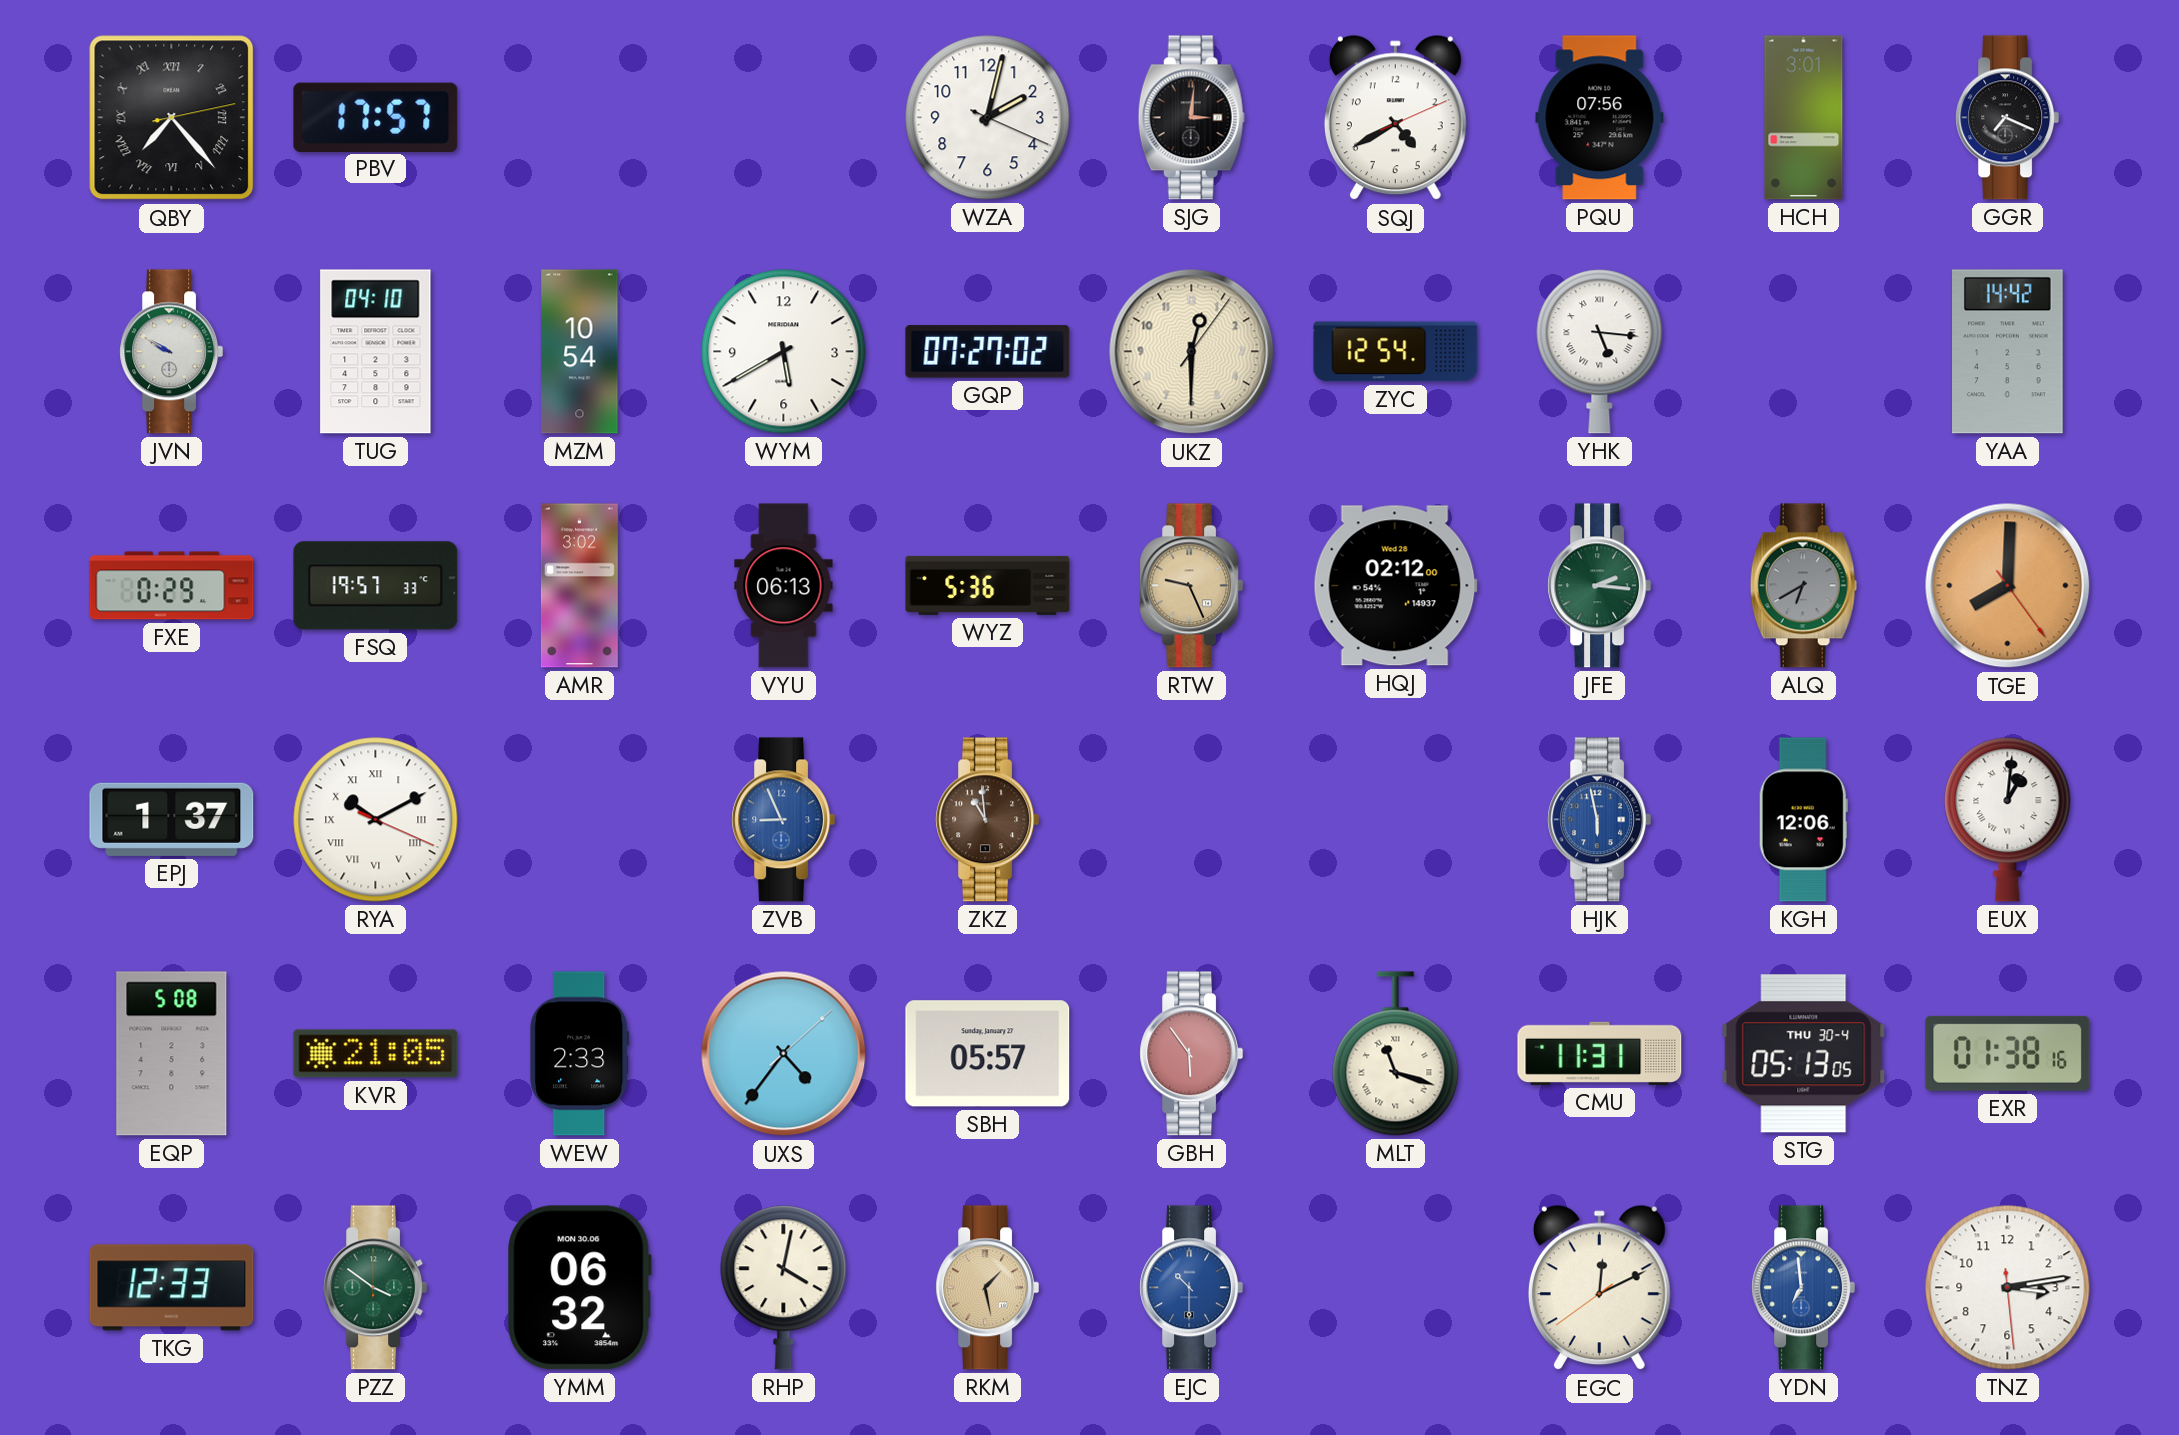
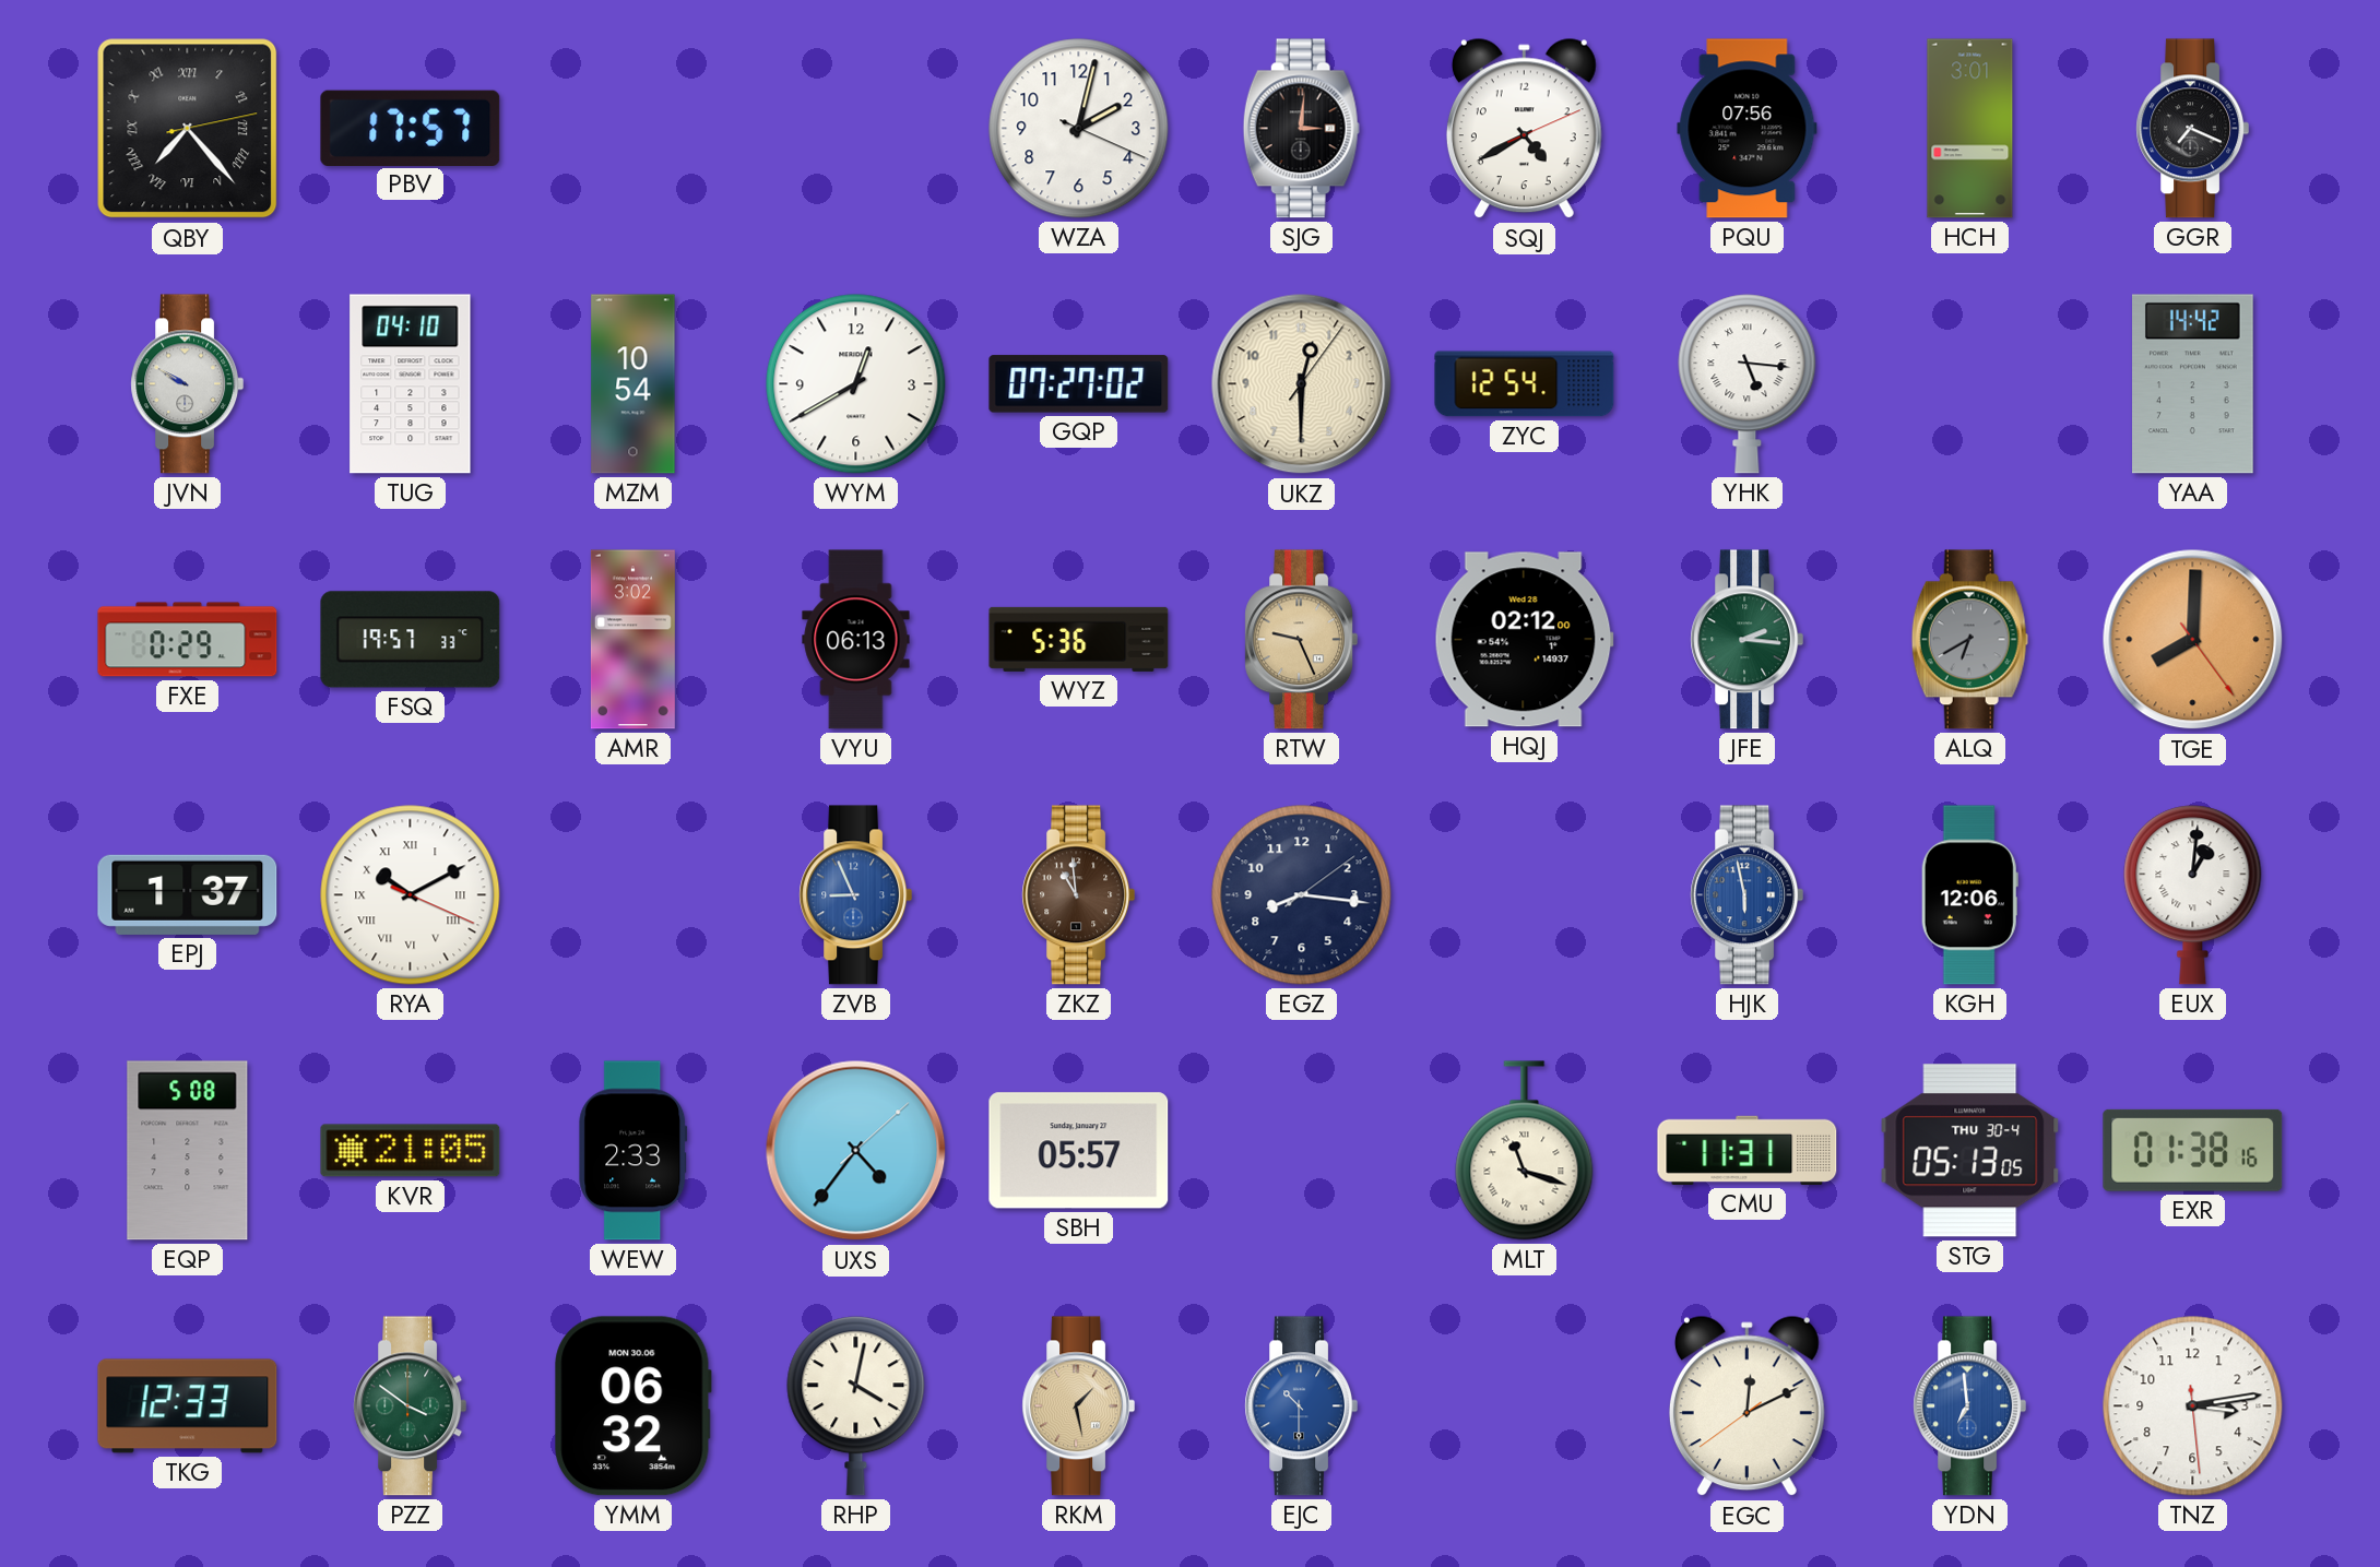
WYM: 5:40 -> 12:40 (856, 384)
EGZ: none -> 8:16 (1302, 895)
GBH: 5:54 -> none (1192, 1054)
